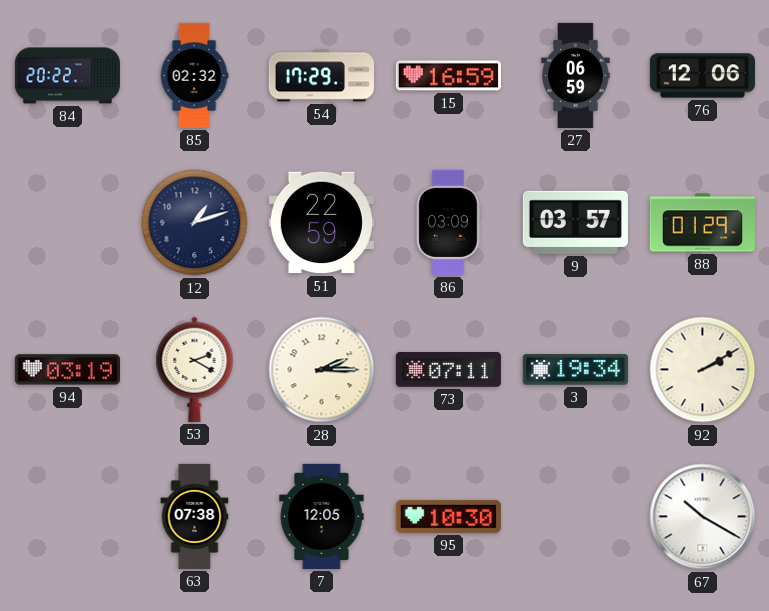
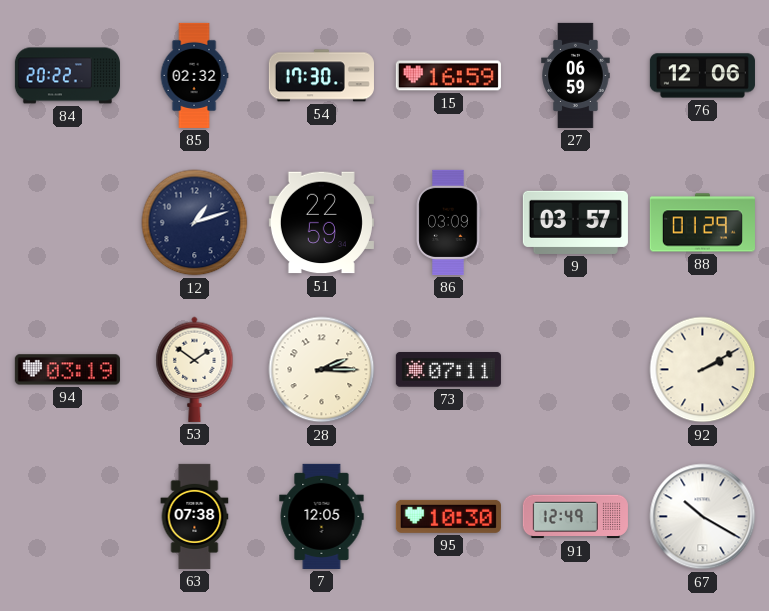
54: 17:29 -> 17:30 (321, 76)
53: 2:20 -> 1:51 (195, 369)
3: 19:34 -> none (575, 370)
91: none -> 12:49 (575, 517)
